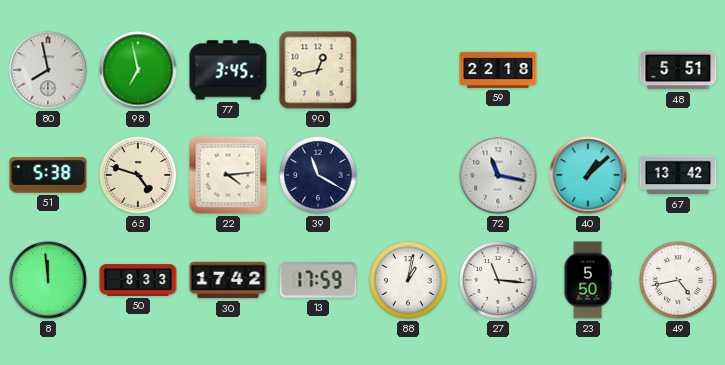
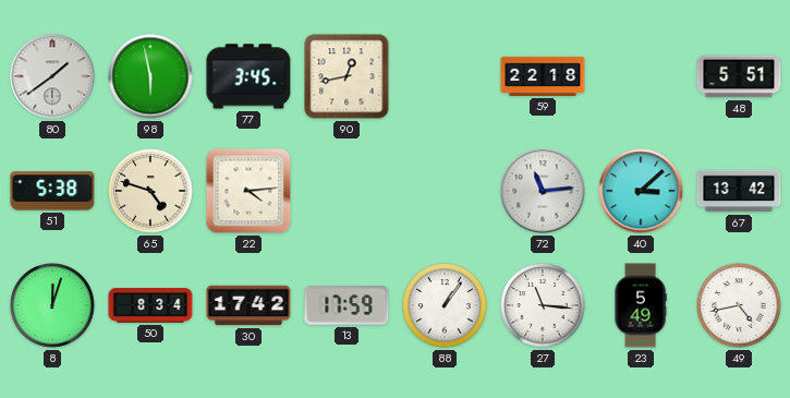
80: 7:58 -> 1:39 (52, 76)
98: 6:58 -> 5:58 (150, 76)
39: 11:20 -> none (318, 175)
72: 11:17 -> 11:14 (543, 191)
40: 1:08 -> 3:08 (641, 191)
8: 11:59 -> 12:03 (52, 305)
50: 8:33 -> 8:34 (150, 305)
88: 1:02 -> 1:06 (445, 305)
23: 5:50 -> 5:49 (641, 305)
